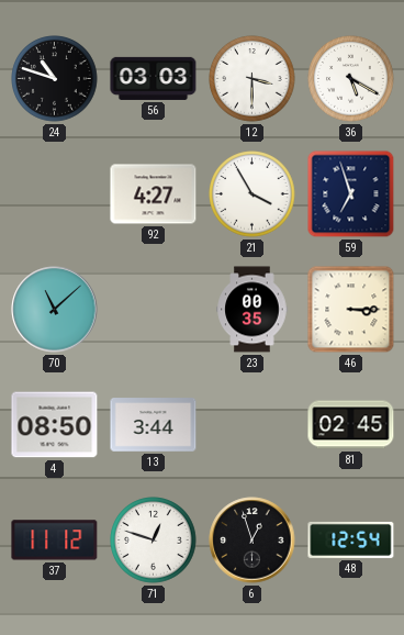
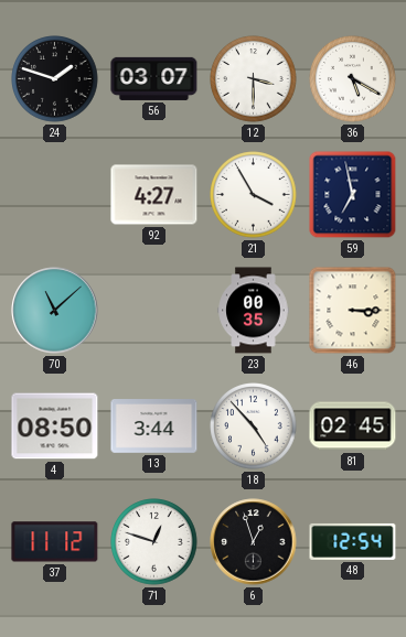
24: 10:48 -> 1:48 (55, 79)
56: 03:03 -> 03:07 (154, 78)
59: 6:57 -> 6:58 (353, 195)
18: none -> 4:53 (254, 427)
